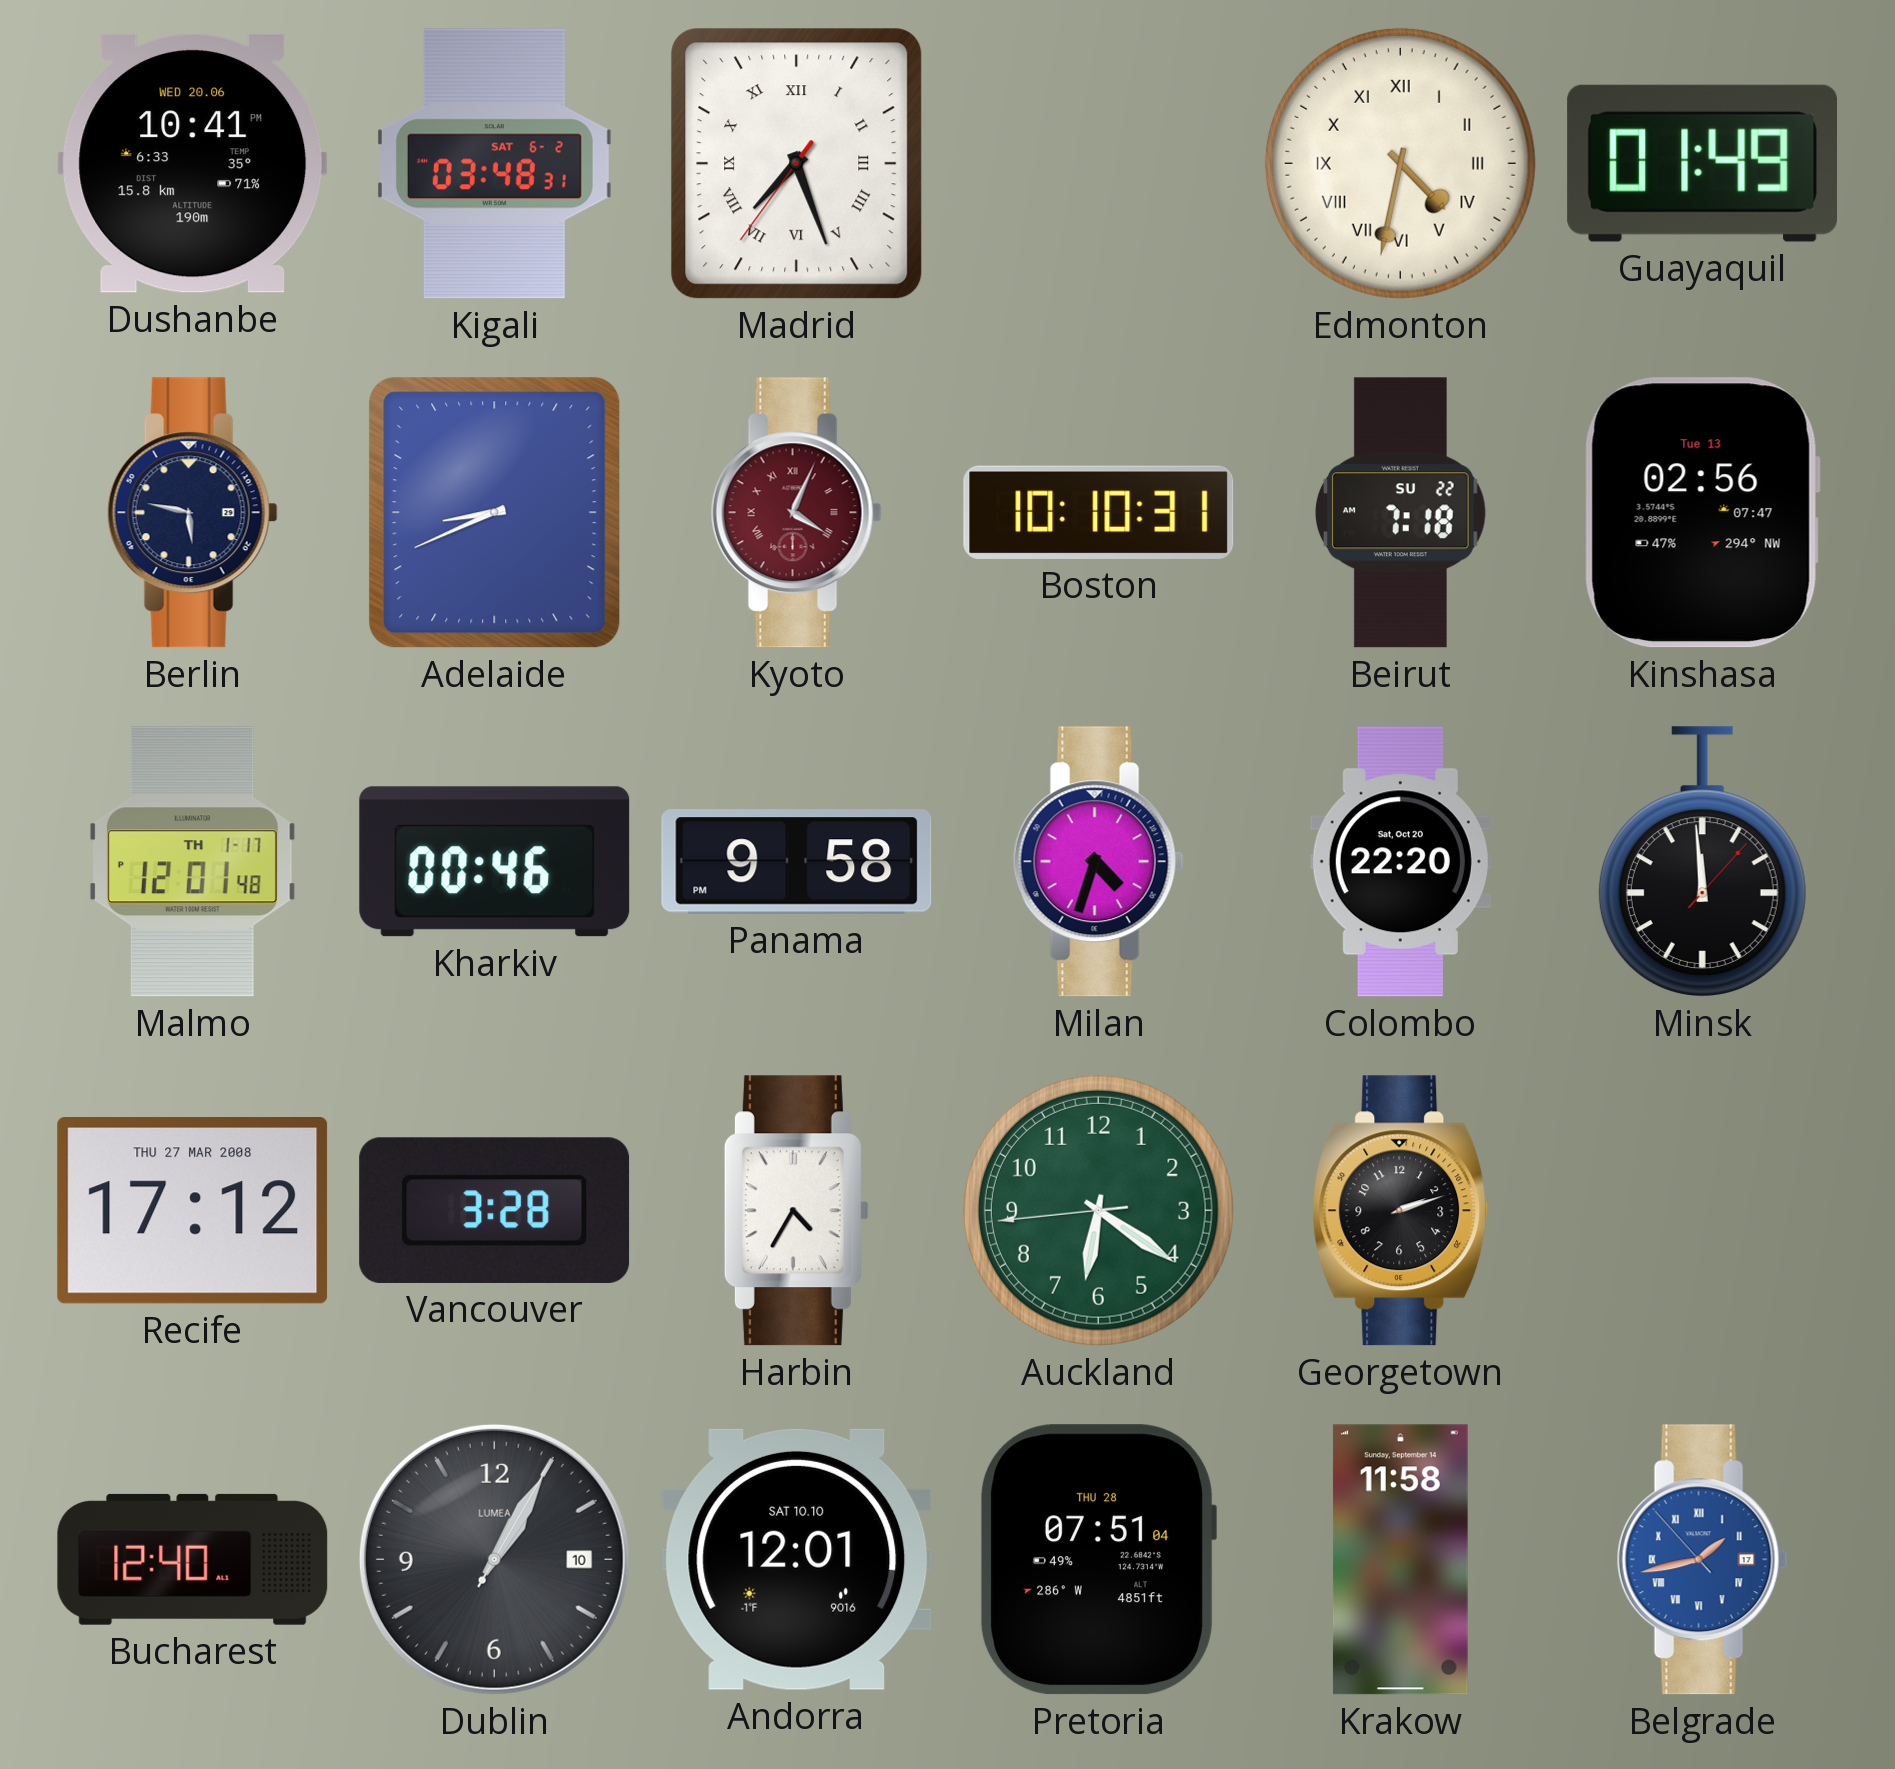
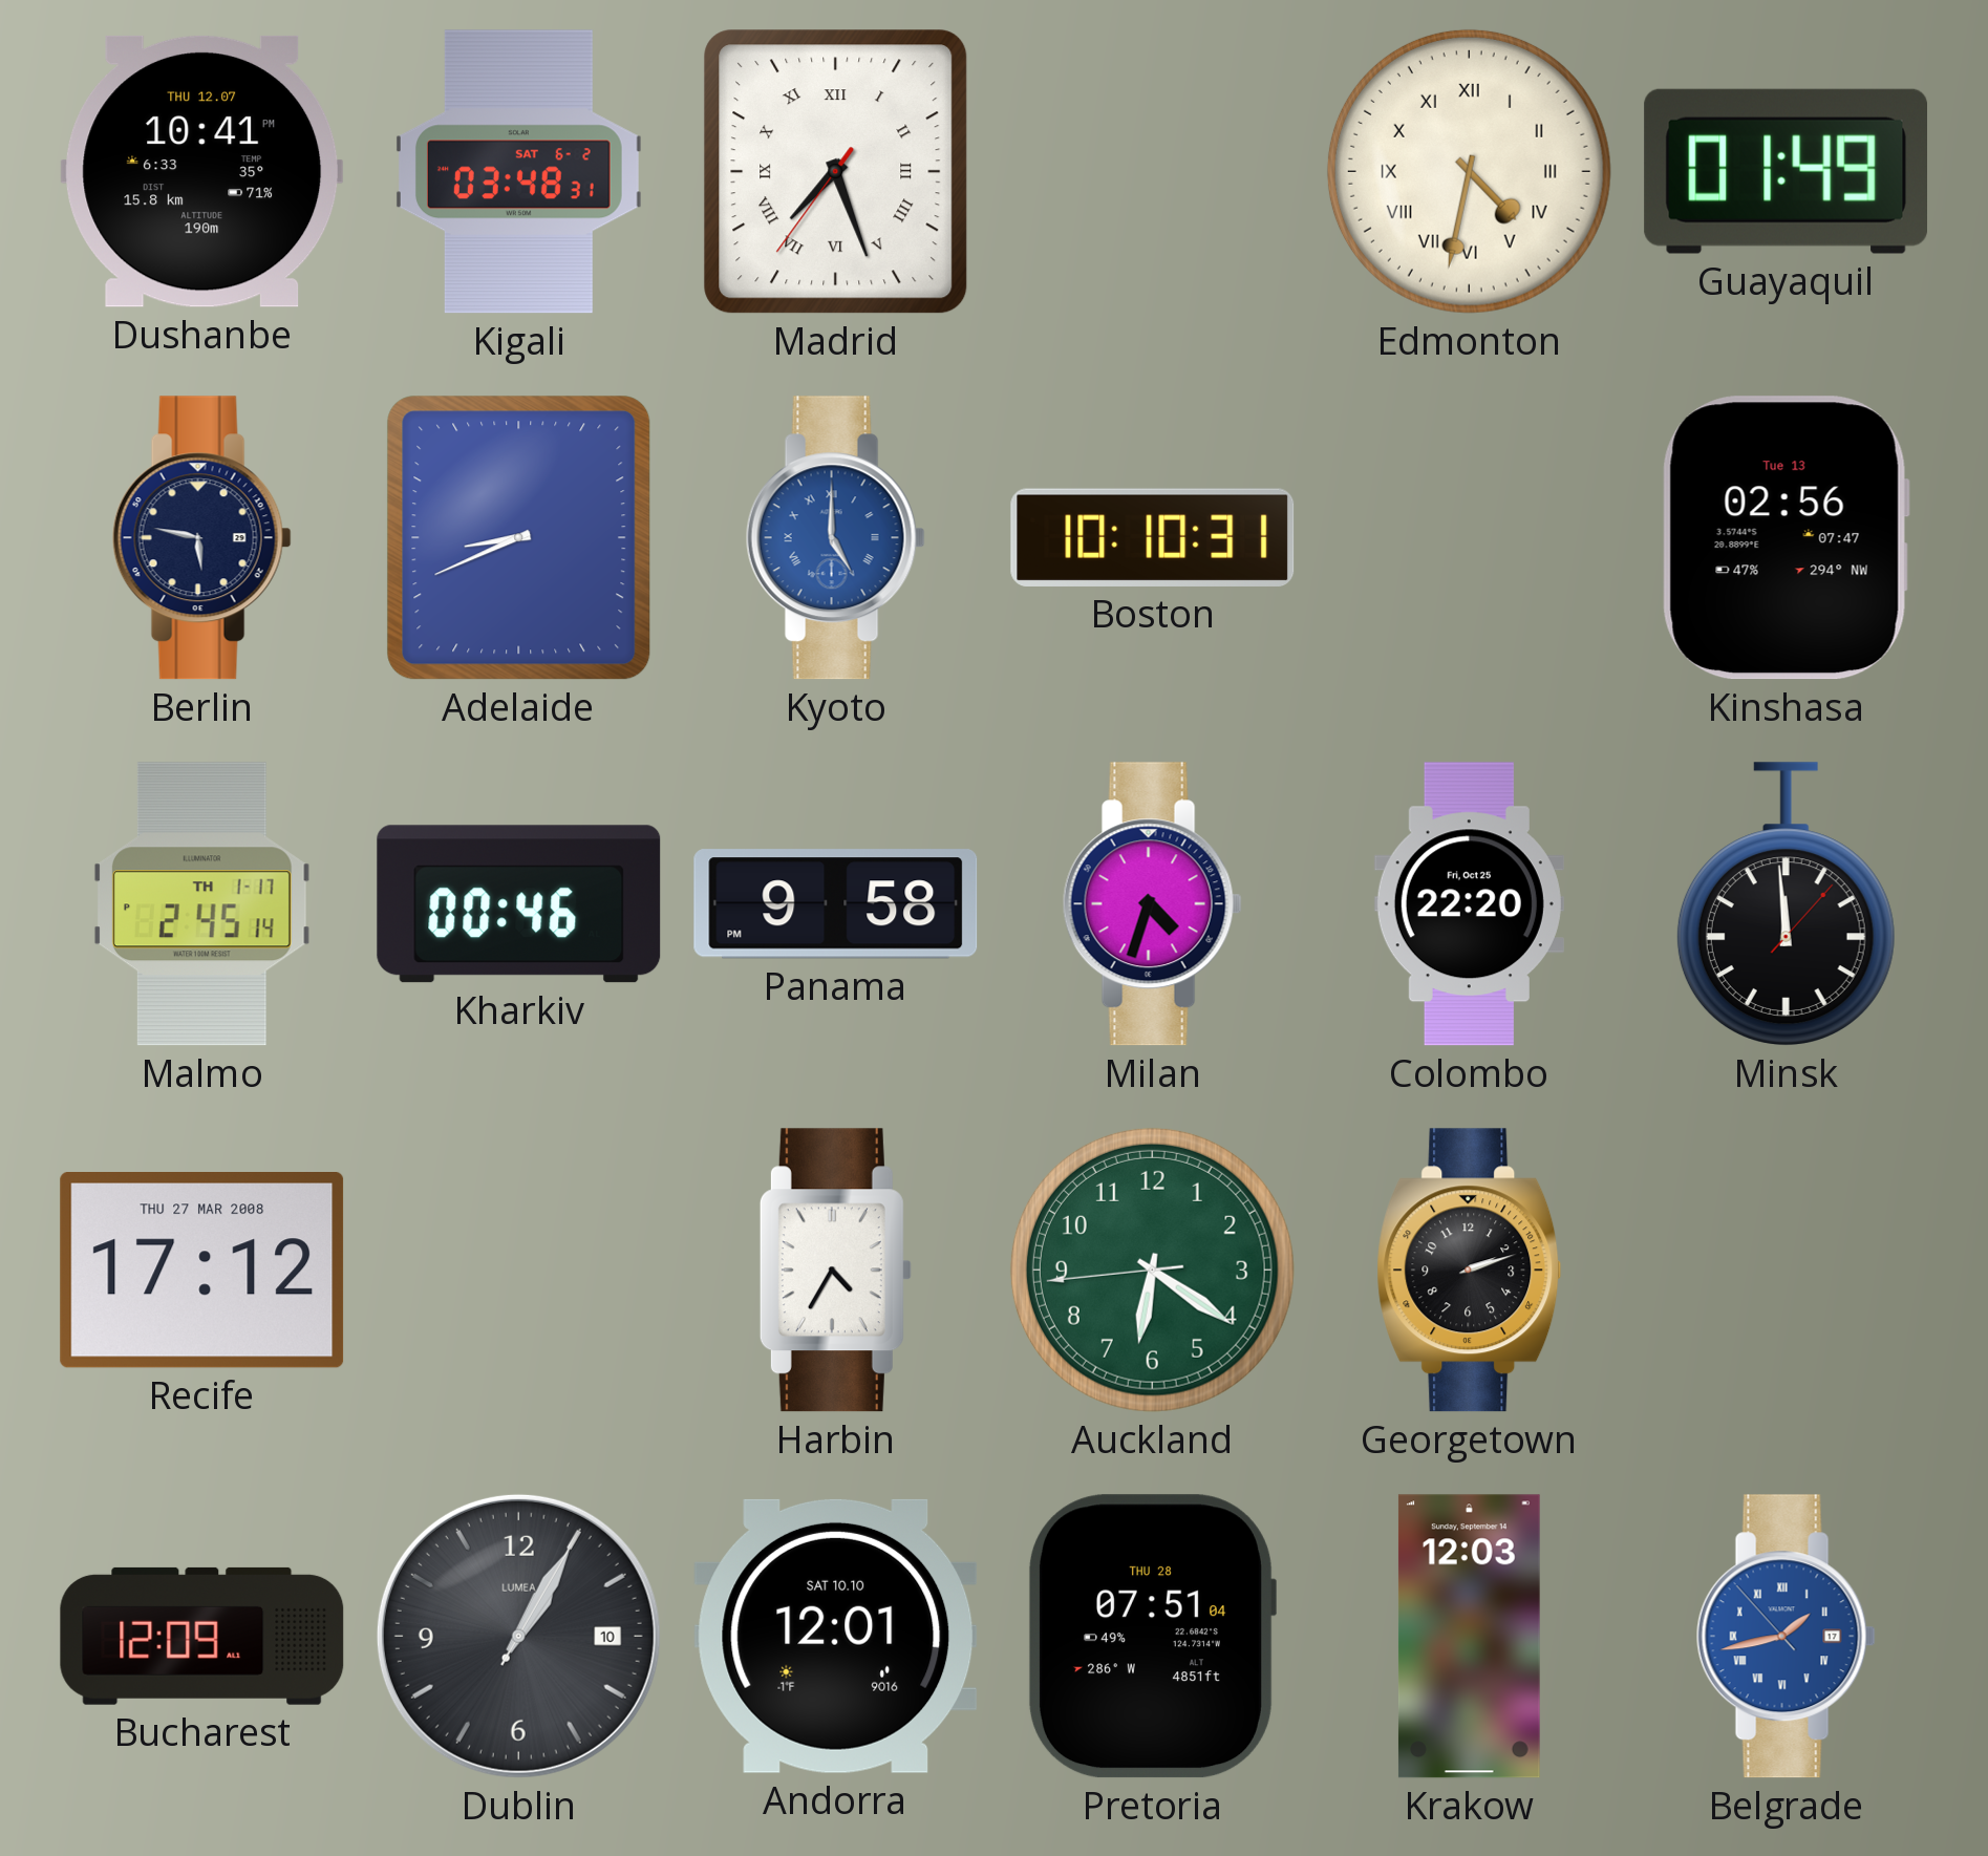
Dushanbe date: WED 20.06 -> THU 12.07 (202, 171)
Kyoto: 4:04 -> 5:00 (835, 538)
Kyoto dial: burgundy -> blue (835, 538)
Beirut: 7:18 -> none (1400, 513)
Malmo: 12:01 -> 2:45 (201, 904)
Colombo date: Sat, Oct 20 -> Fri, Oct 25 (1469, 904)
Vancouver: 3:28 -> none (495, 1210)
Bucharest: 12:40 -> 12:09 (202, 1636)
Krakow: 11:58 -> 12:03 (1469, 1637)
